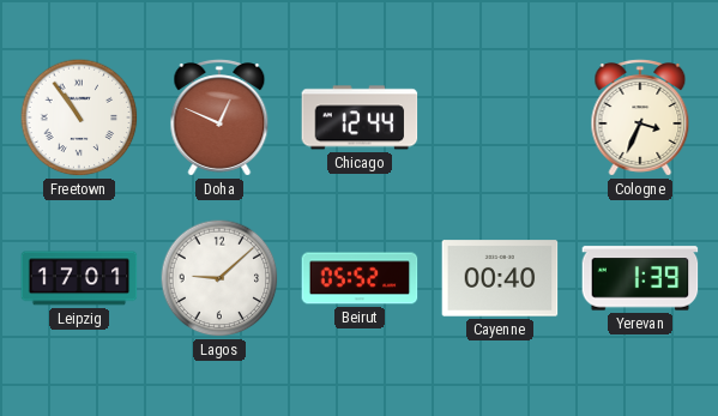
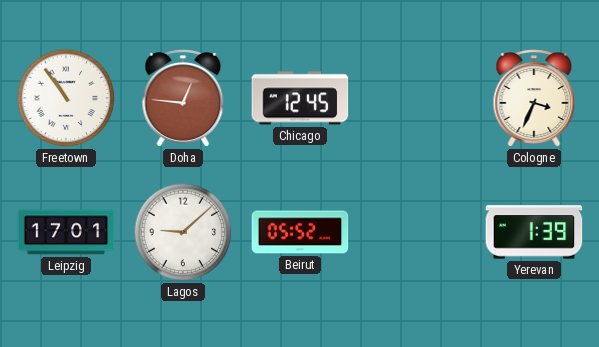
Doha: 12:49 -> 12:46 (183, 98)
Chicago: 12:44 -> 12:45 (300, 98)
Cayenne: 00:40 -> none (500, 278)
